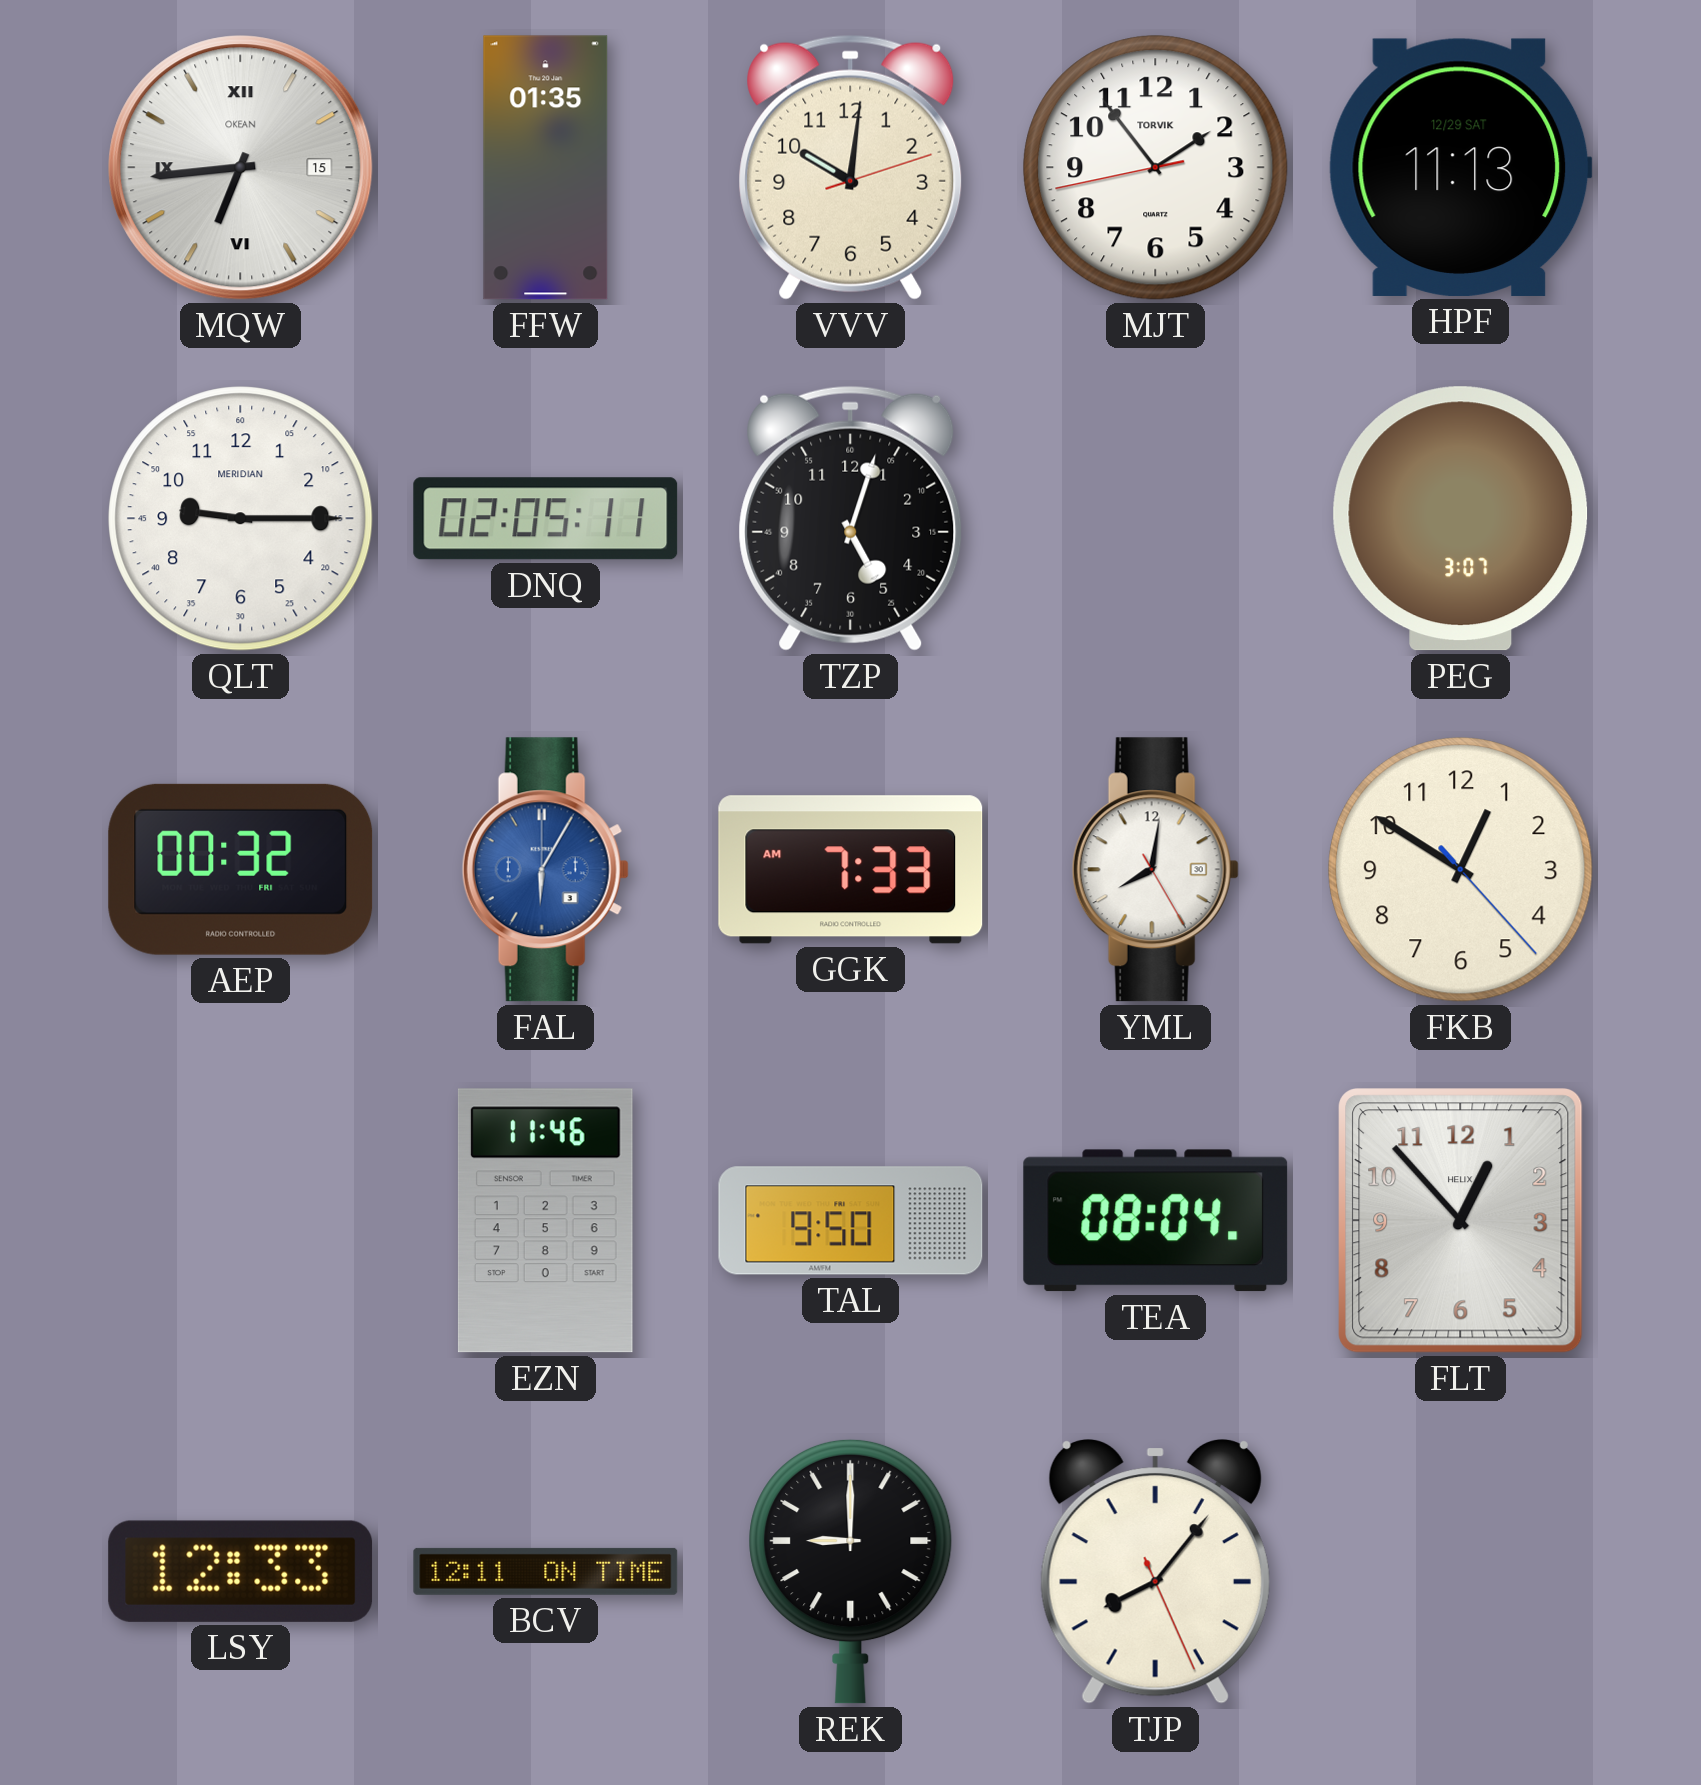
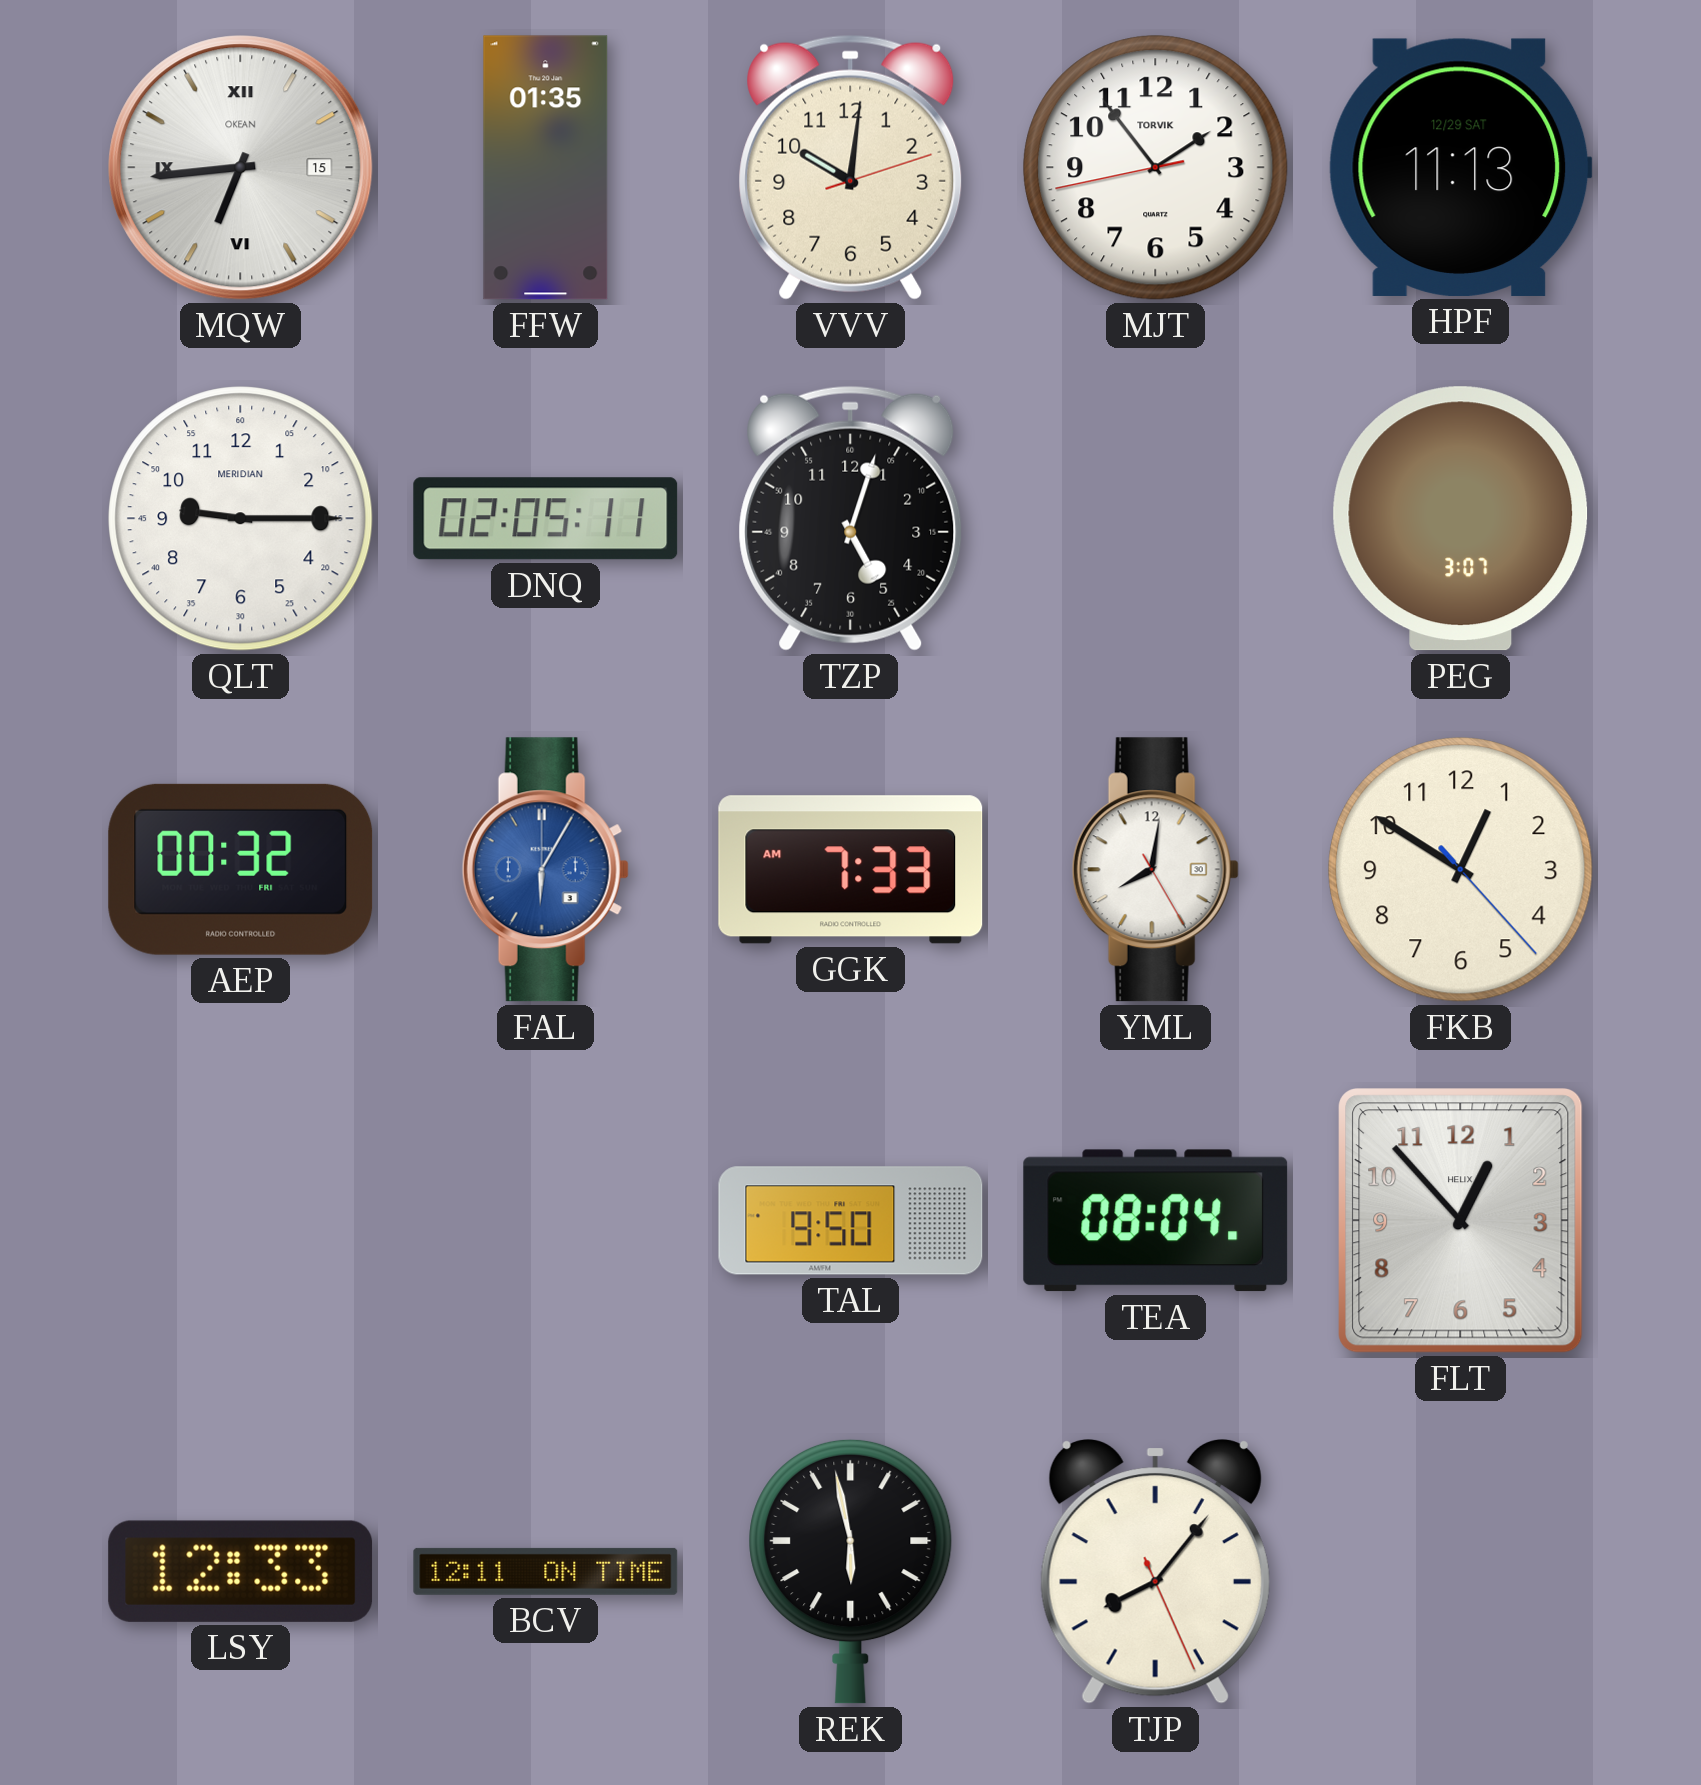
EZN: 11:46 -> none (545, 1221)
REK: 9:00 -> 5:58 (851, 1571)
